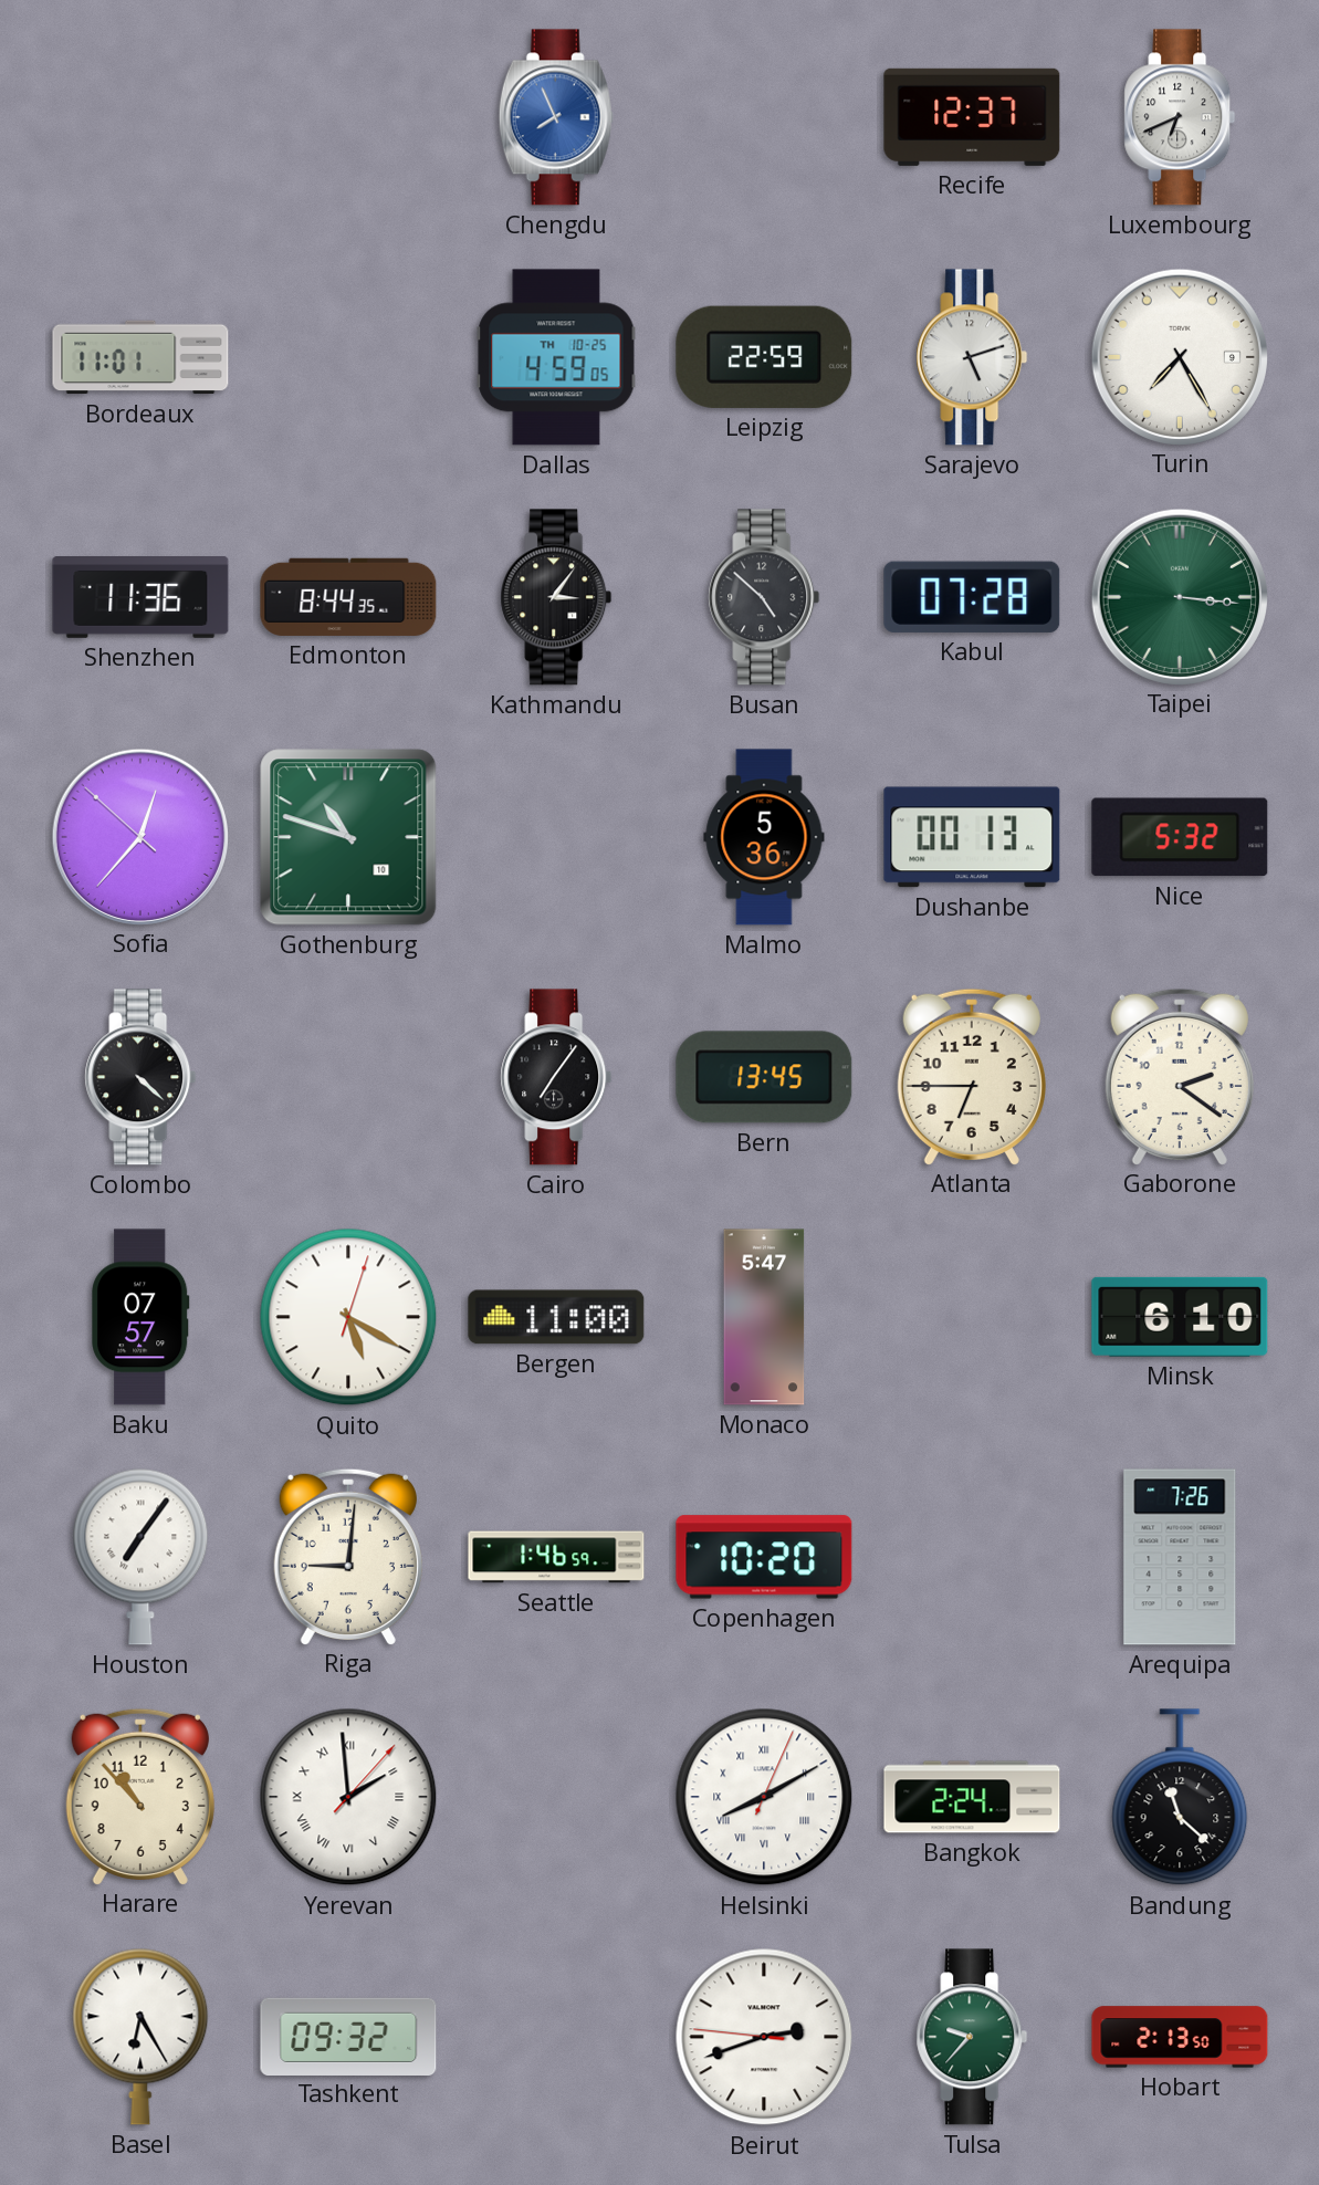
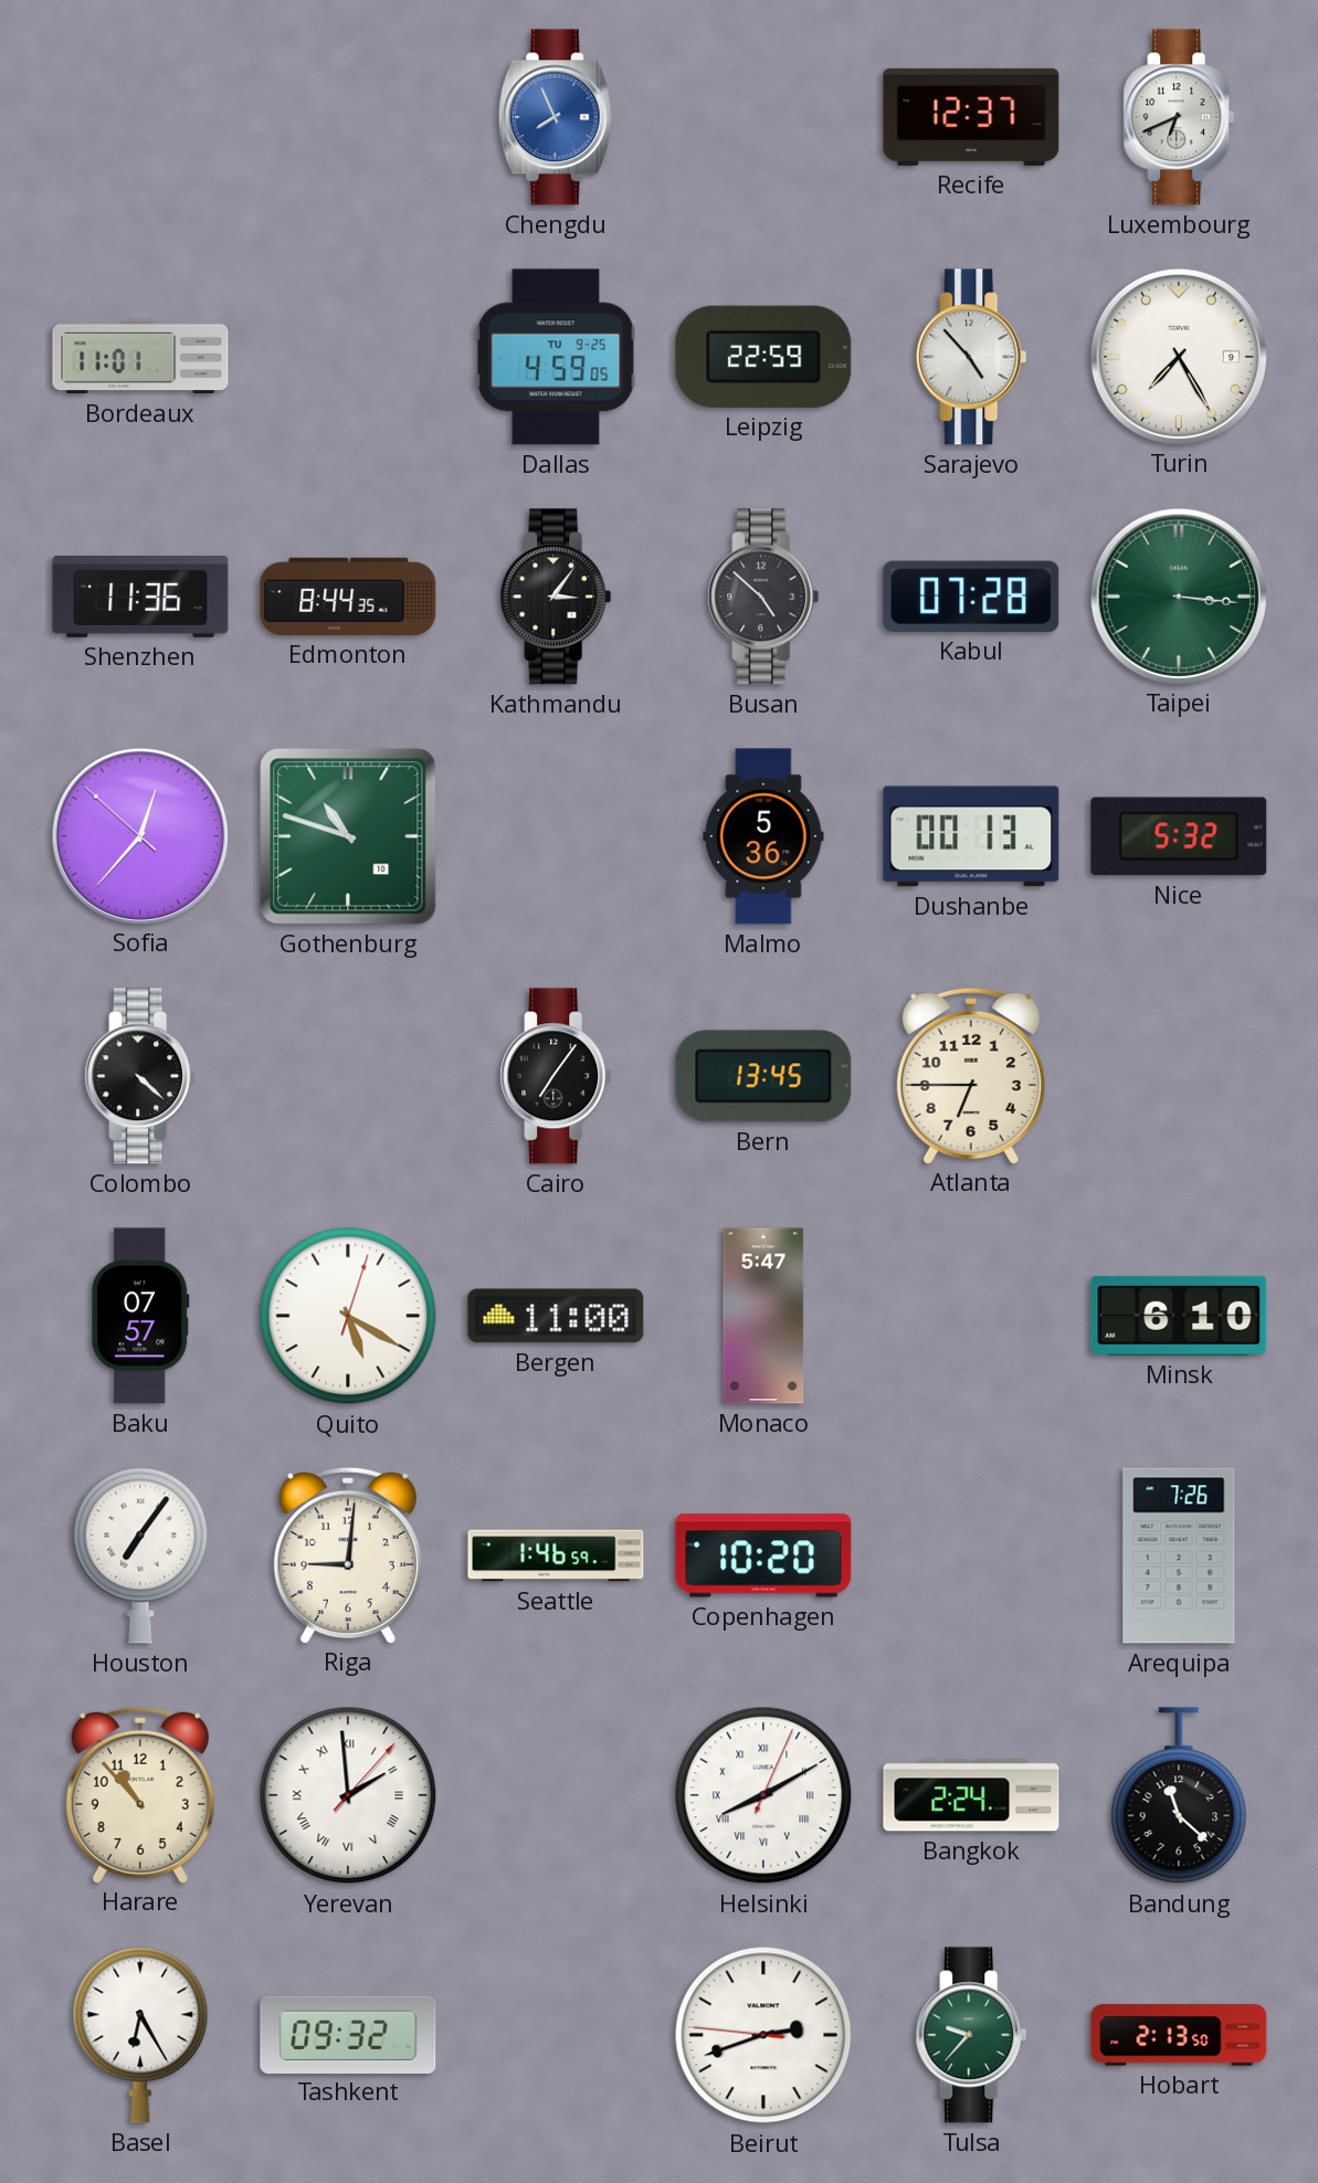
Dallas date: TH 10-25 -> TU 9-25 (556, 357)
Sarajevo: 5:12 -> 4:53 (971, 357)
Gaborone: 2:21 -> none (1180, 1076)
